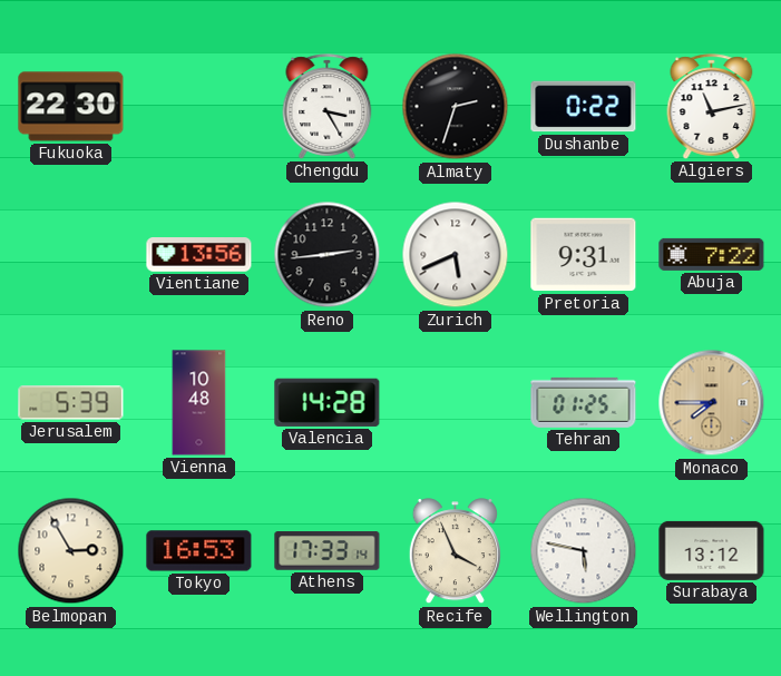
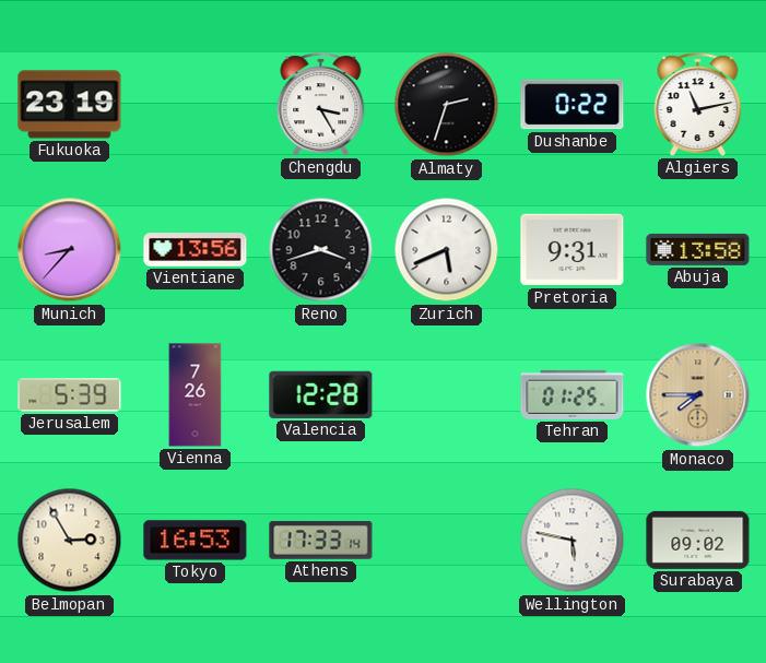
Fukuoka: 22:30 -> 23:19 (70, 105)
Munich: none -> 8:37 (70, 250)
Reno: 2:44 -> 3:42 (321, 250)
Abuja: 7:22 -> 13:58 (698, 249)
Vienna: 10:48 -> 7:26 (196, 395)
Valencia: 14:28 -> 12:28 (321, 394)
Recife: 3:56 -> none (455, 551)
Surabaya: 13:12 -> 09:02 (698, 540)
